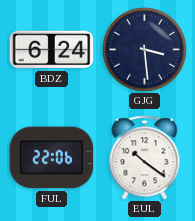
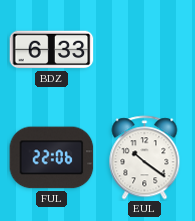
BDZ: 6:24 -> 6:33 (52, 50)
GJG: 3:29 -> none (145, 50)
